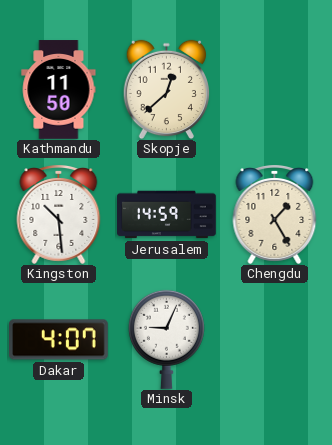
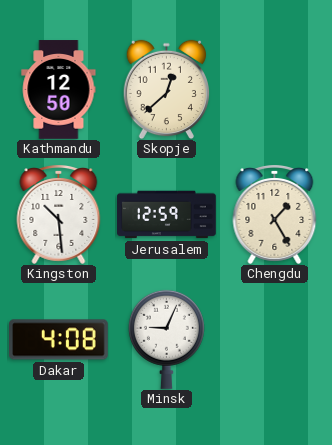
Kathmandu: 11:50 -> 12:50 (59, 90)
Jerusalem: 14:59 -> 12:59 (167, 215)
Dakar: 4:07 -> 4:08 (59, 340)
